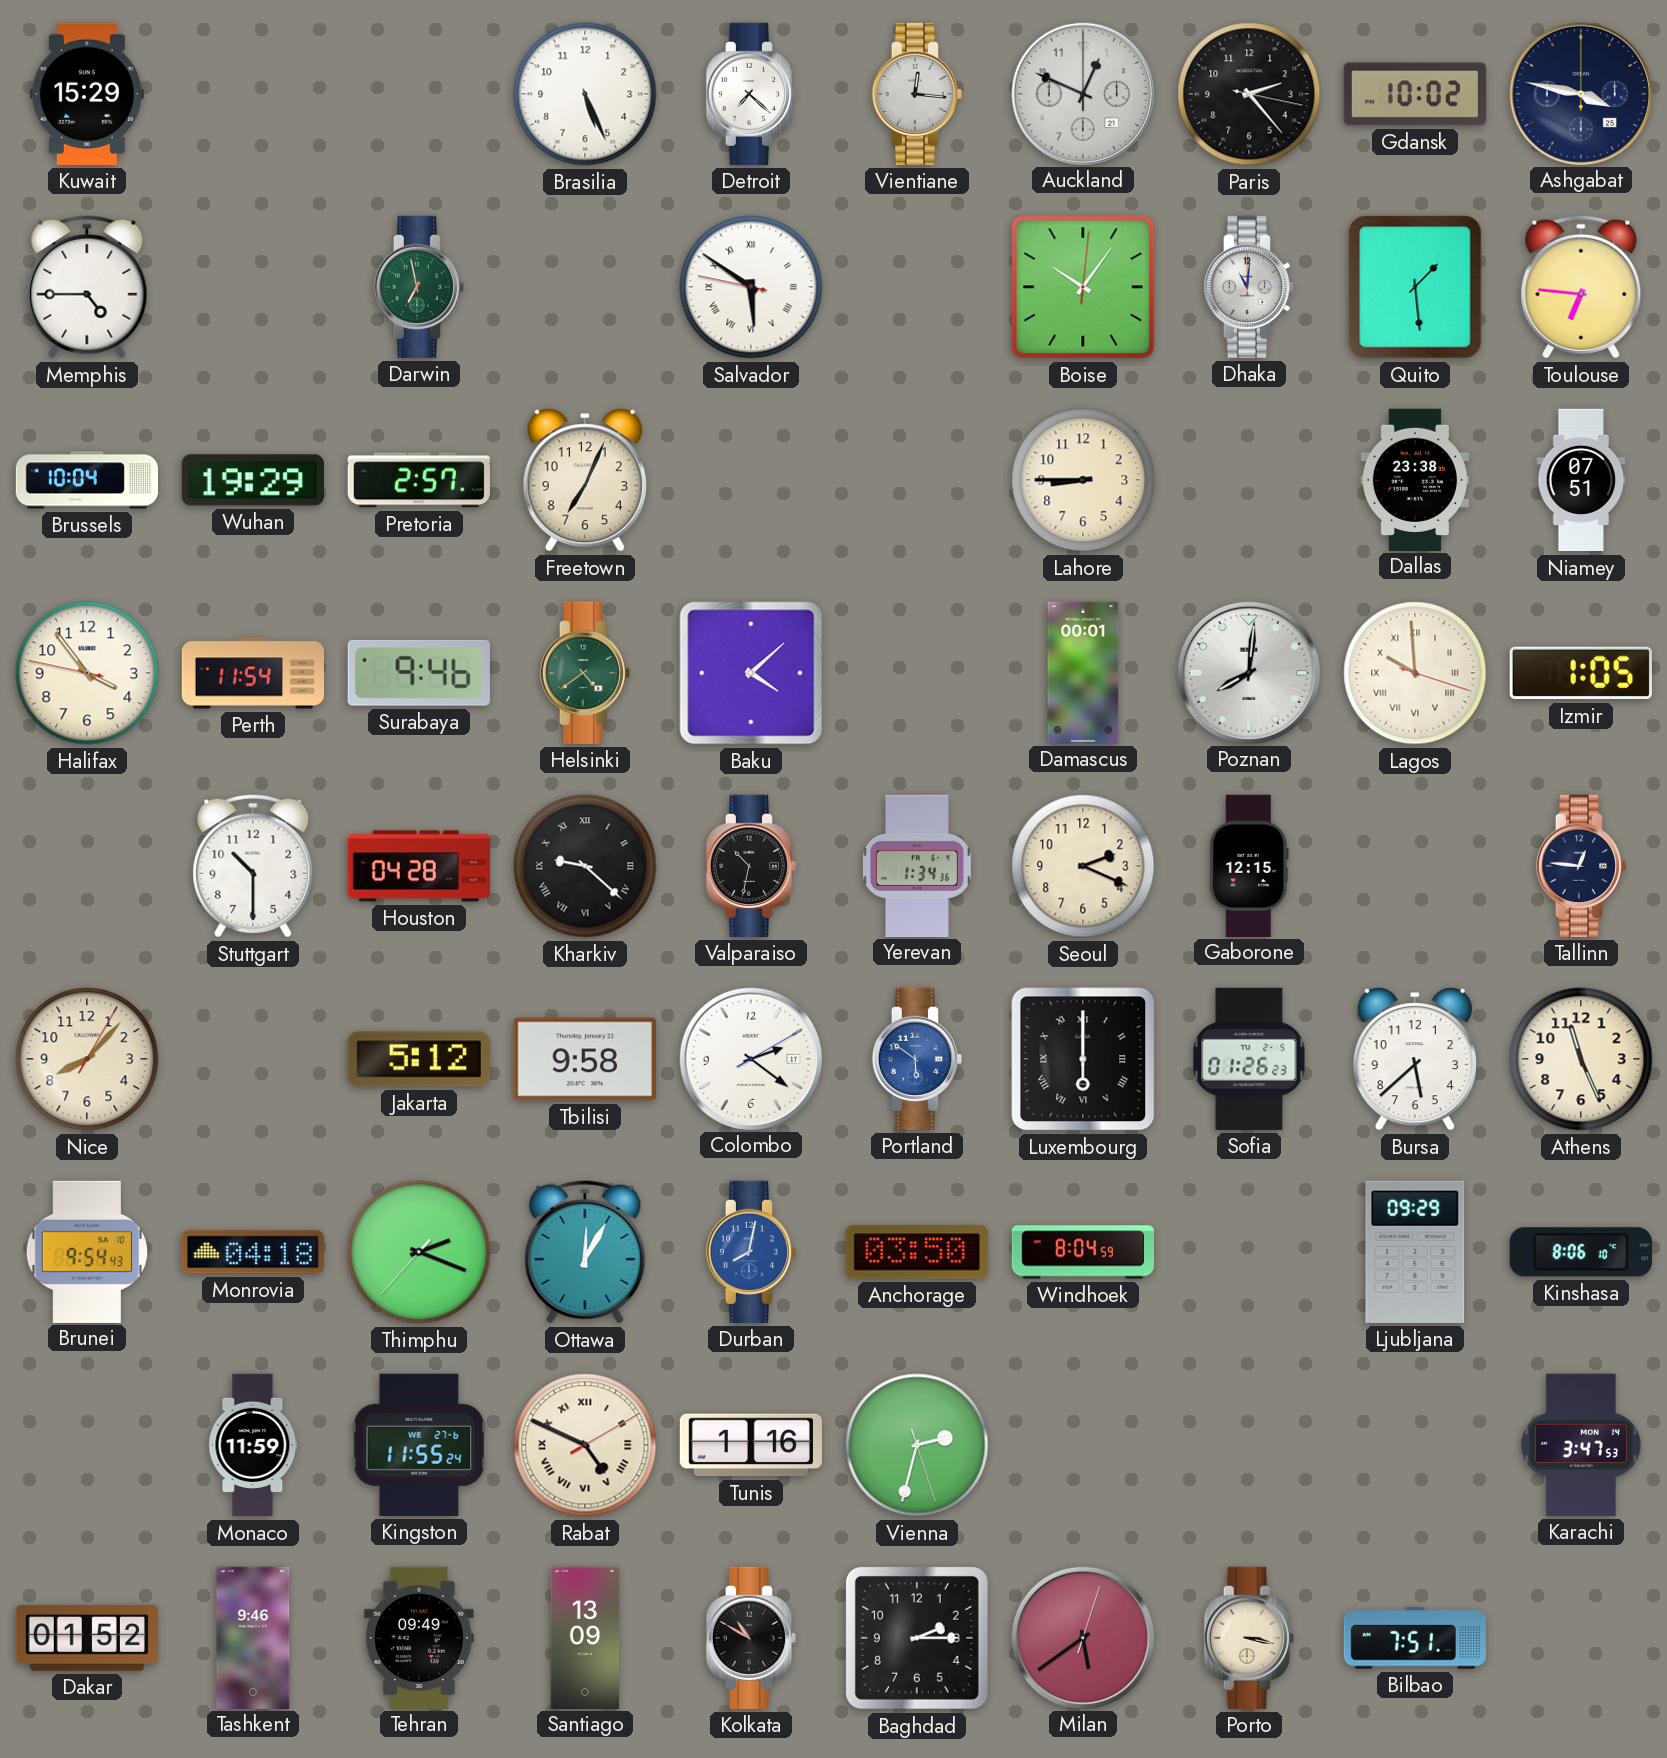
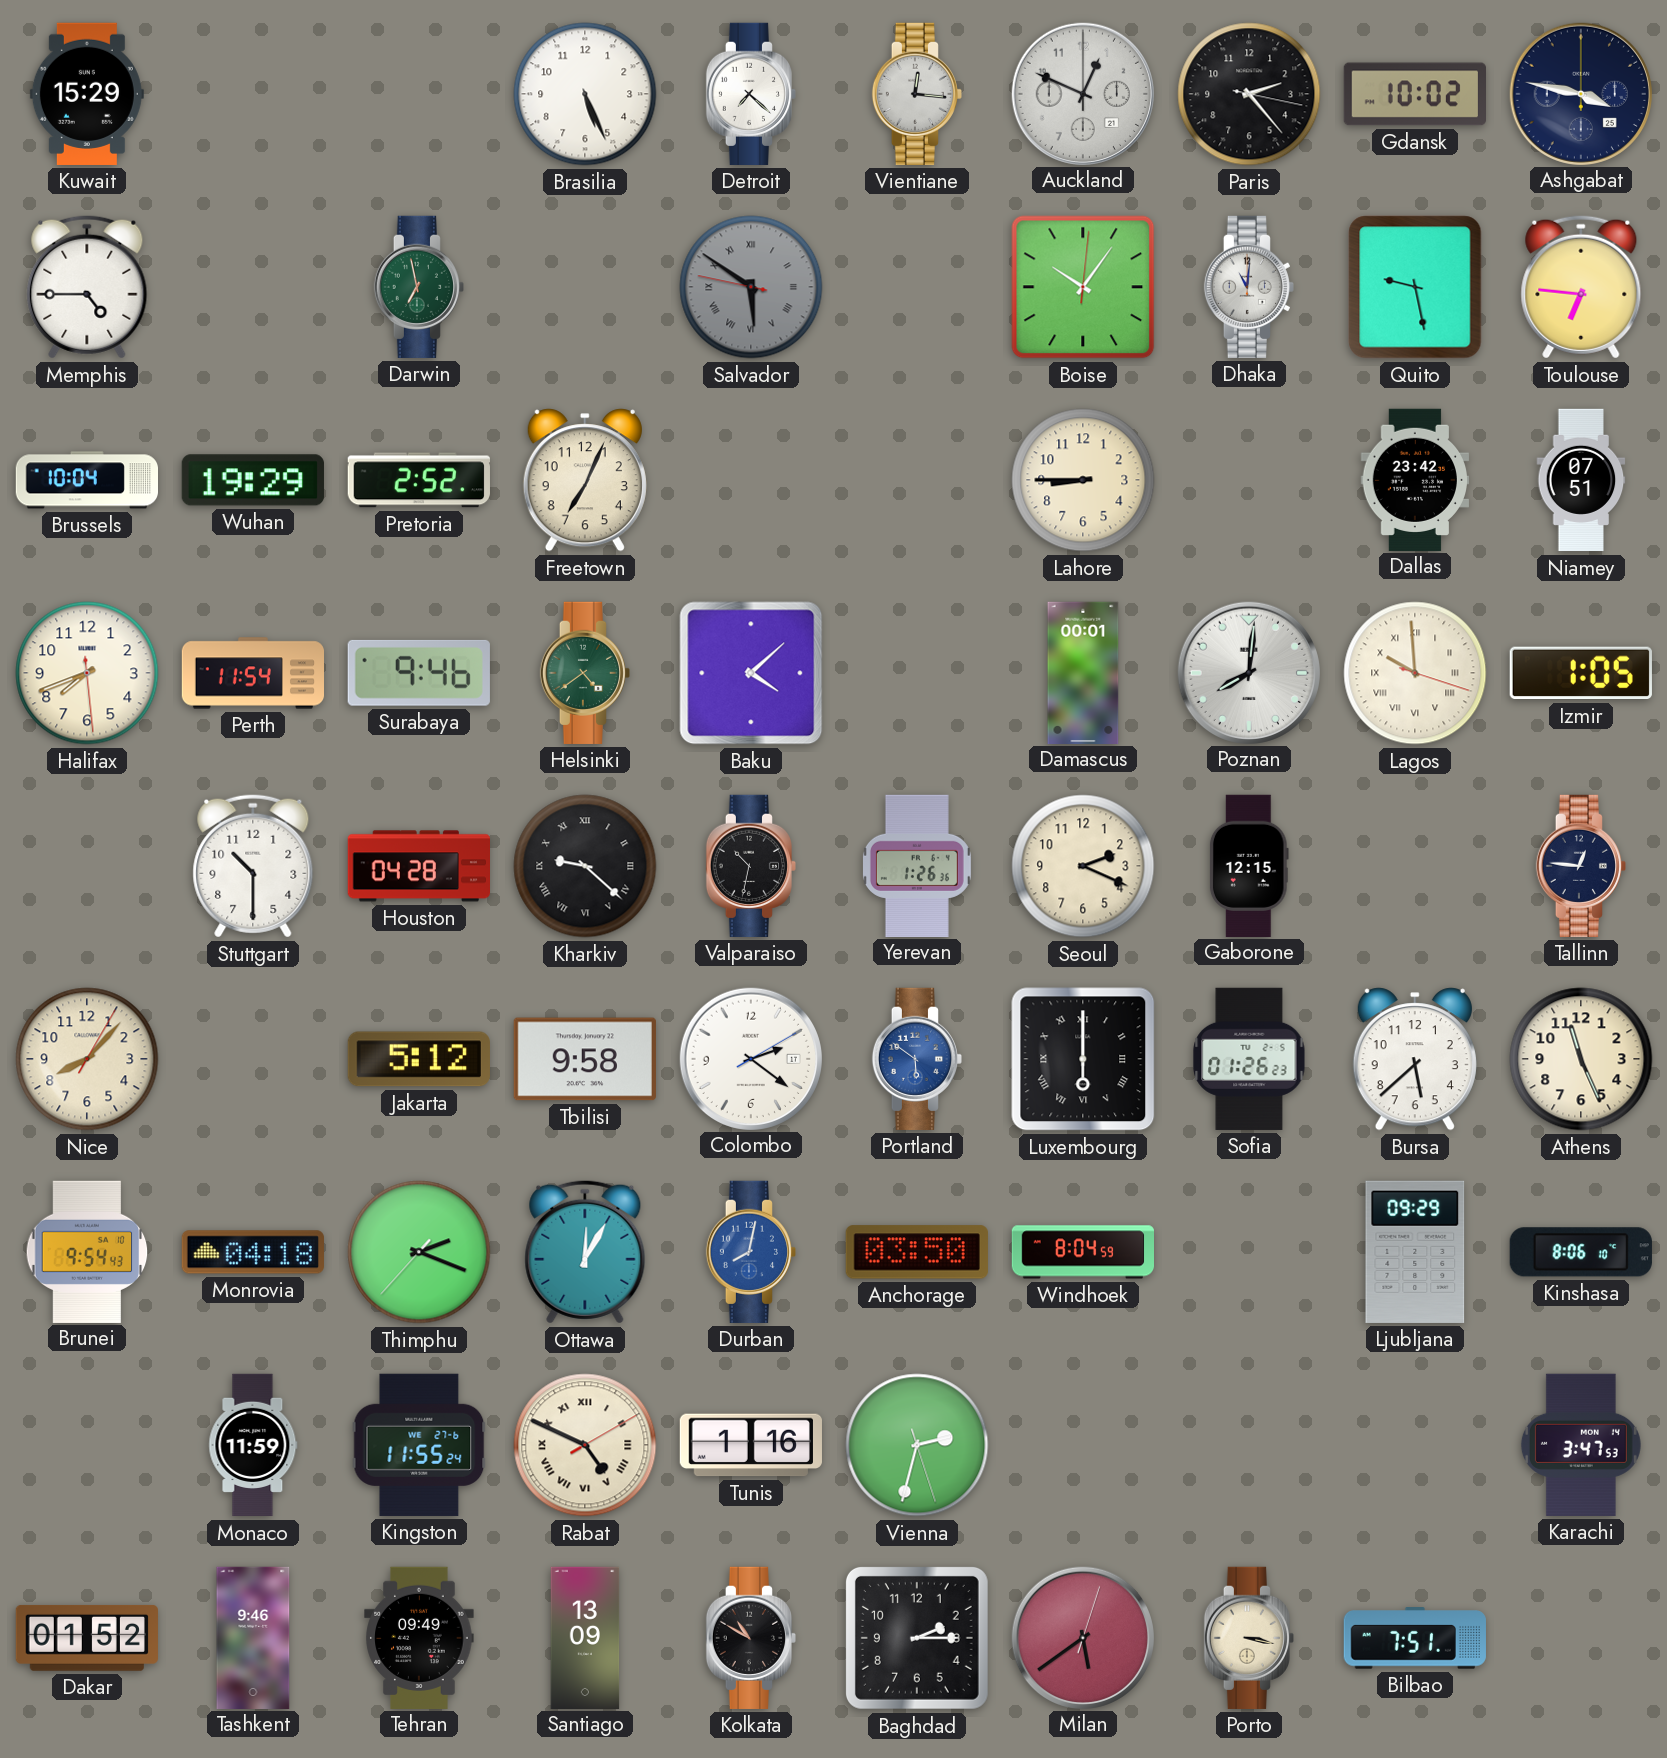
Salvador dial: white -> grey (751, 287)
Quito: 1:29 -> 9:28 (1415, 287)
Pretoria: 2:57 -> 2:52 (419, 480)
Dallas: 23:38 -> 23:42 (1414, 479)
Halifax: 3:53 -> 7:41 (87, 673)
Yerevan: 1:34 -> 1:26 (917, 865)
